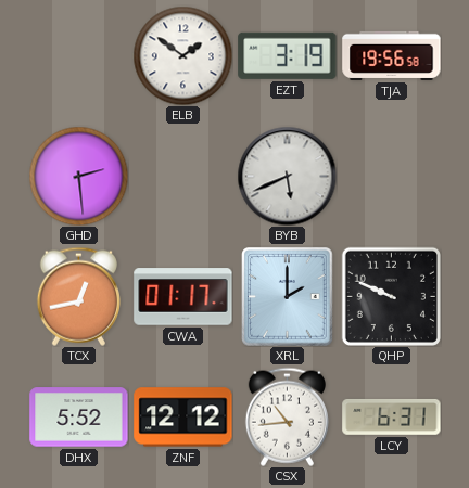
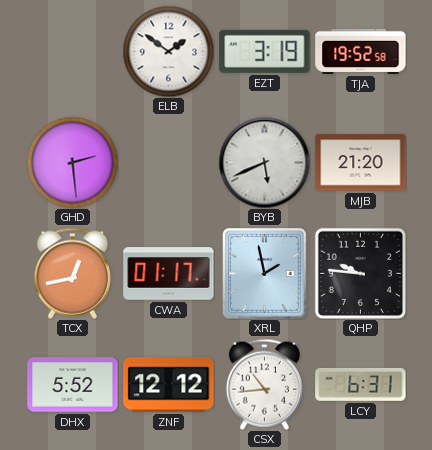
TJA: 19:56 -> 19:52 (361, 51)
MJB: none -> 21:20 (361, 163)
XRL: 2:00 -> 1:58 (265, 274)
QHP: 9:49 -> 9:46 (360, 273)
